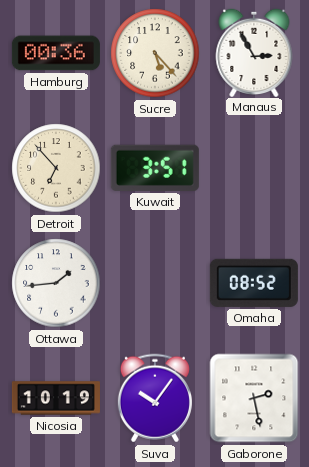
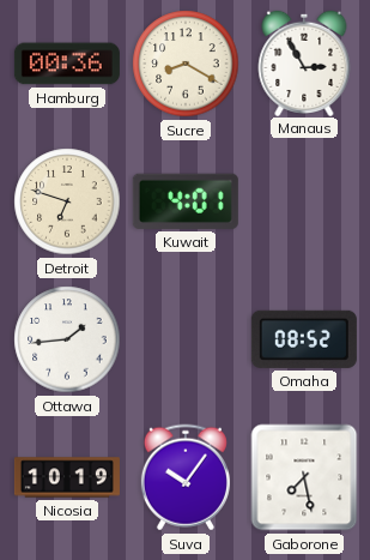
Sucre: 5:23 -> 8:20 (186, 64)
Detroit: 6:53 -> 6:48 (67, 201)
Kuwait: 3:51 -> 4:01 (186, 201)
Gaborone: 2:28 -> 7:28 (304, 477)
